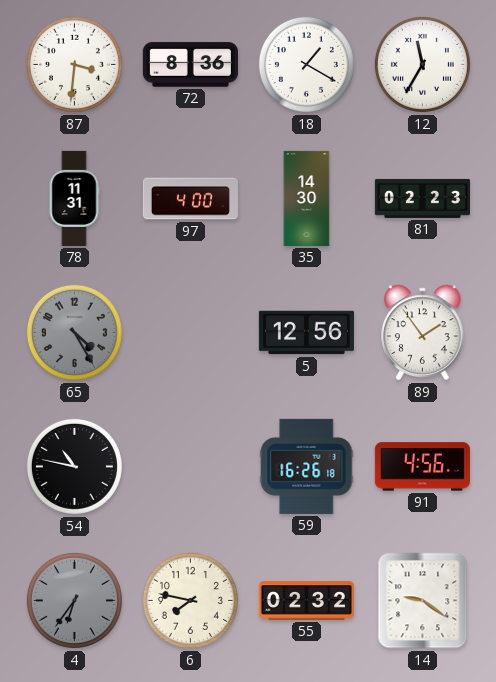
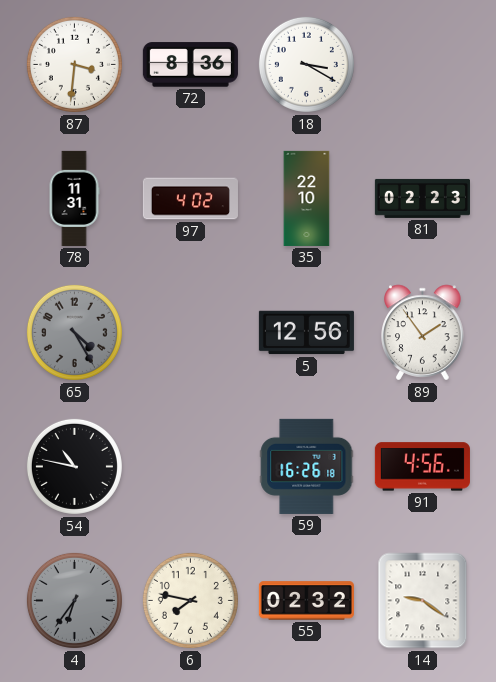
18: 1:20 -> 3:20 (306, 64)
12: 11:35 -> none (422, 64)
97: 4:00 -> 4:02 (190, 199)
35: 14:30 -> 22:10 (307, 198)
